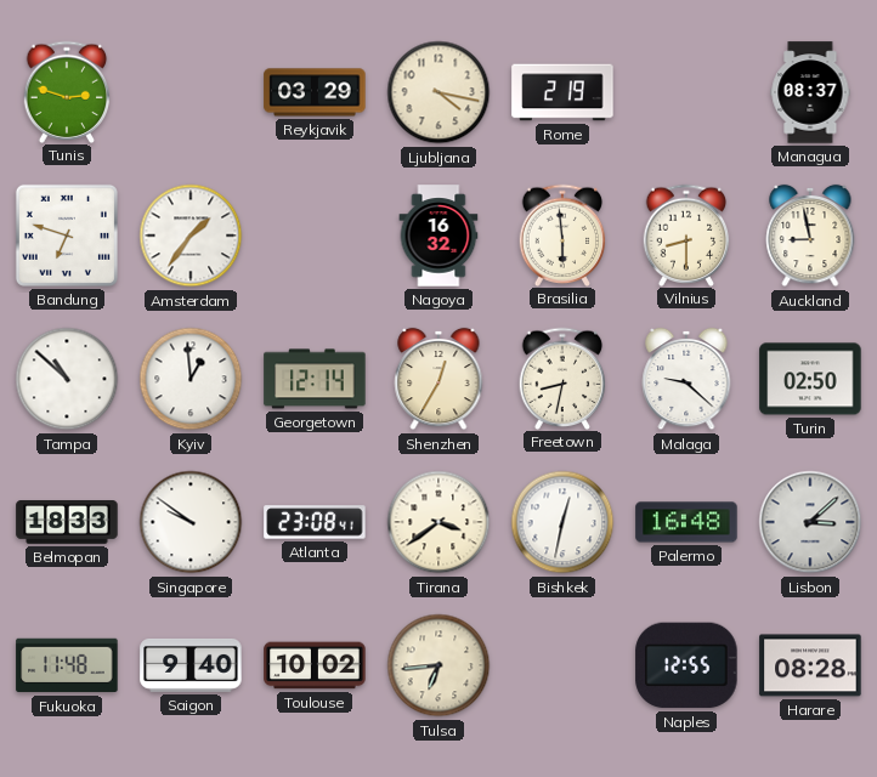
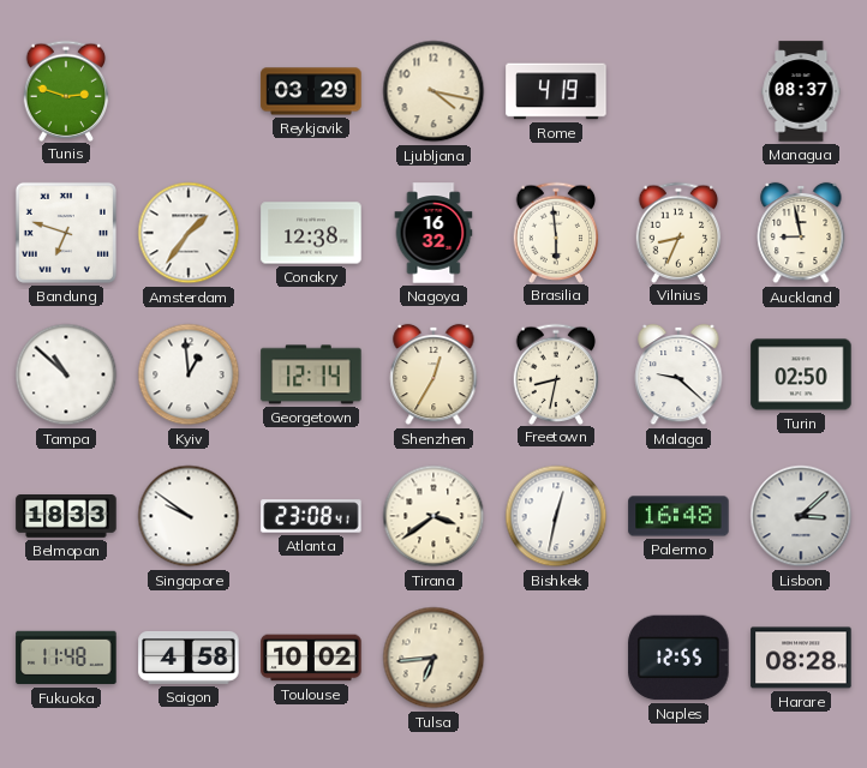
Rome: 2:19 -> 4:19 (556, 91)
Conakry: none -> 12:38 (311, 233)
Vilnius: 8:30 -> 8:34 (678, 232)
Saigon: 9:40 -> 4:58 (189, 658)
